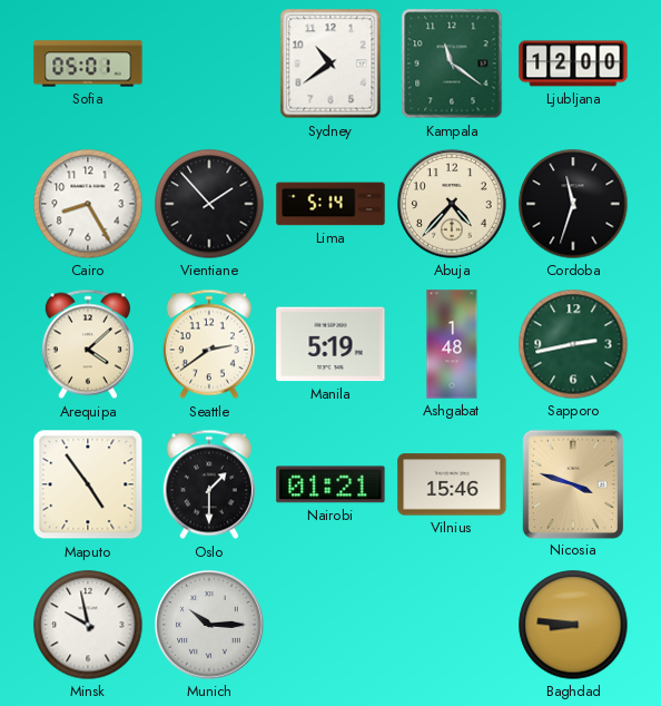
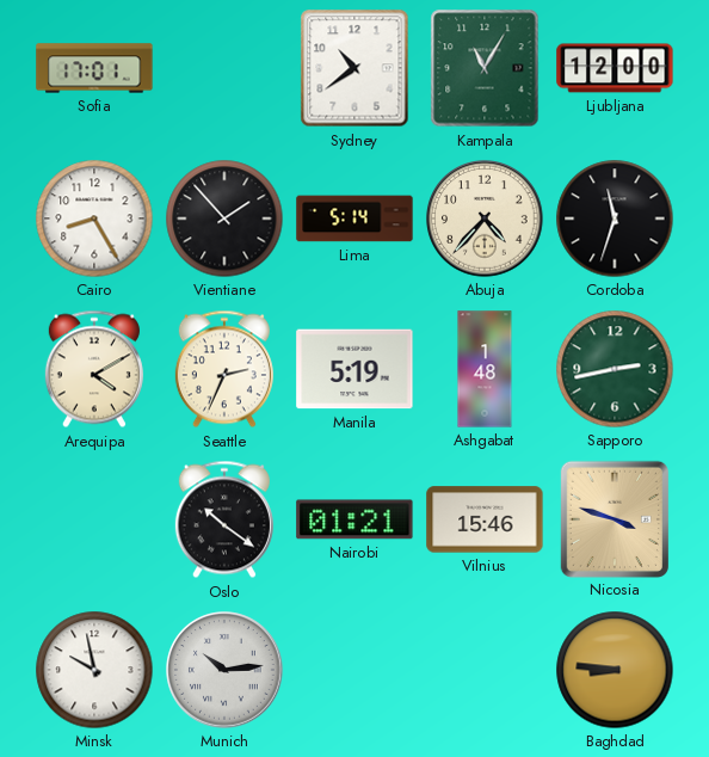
Sofia: 05:01 -> 17:01 (94, 68)
Kampala: 11:21 -> 11:05 (485, 68)
Arequipa: 4:08 -> 4:10 (94, 369)
Seattle: 2:39 -> 2:34 (224, 369)
Maputo: 4:54 -> none (88, 484)
Oslo: 1:30 -> 10:21 (224, 519)
Munich: 10:15 -> 10:14 (224, 670)
